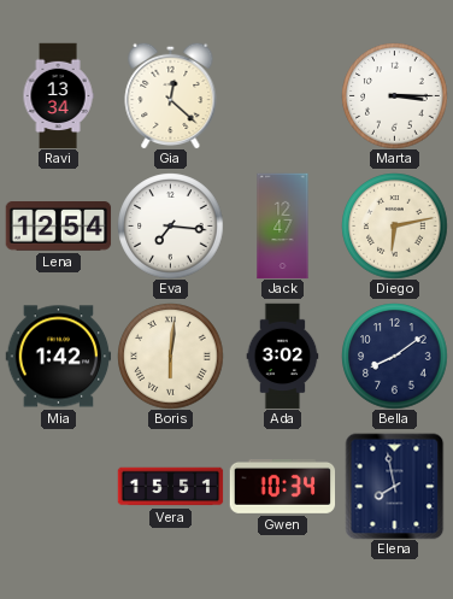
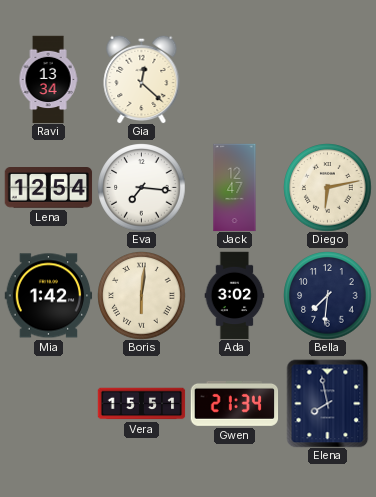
Marta: 3:15 -> none (394, 95)
Bella: 8:09 -> 7:31 (327, 295)
Gwen: 10:34 -> 21:34 (234, 403)
